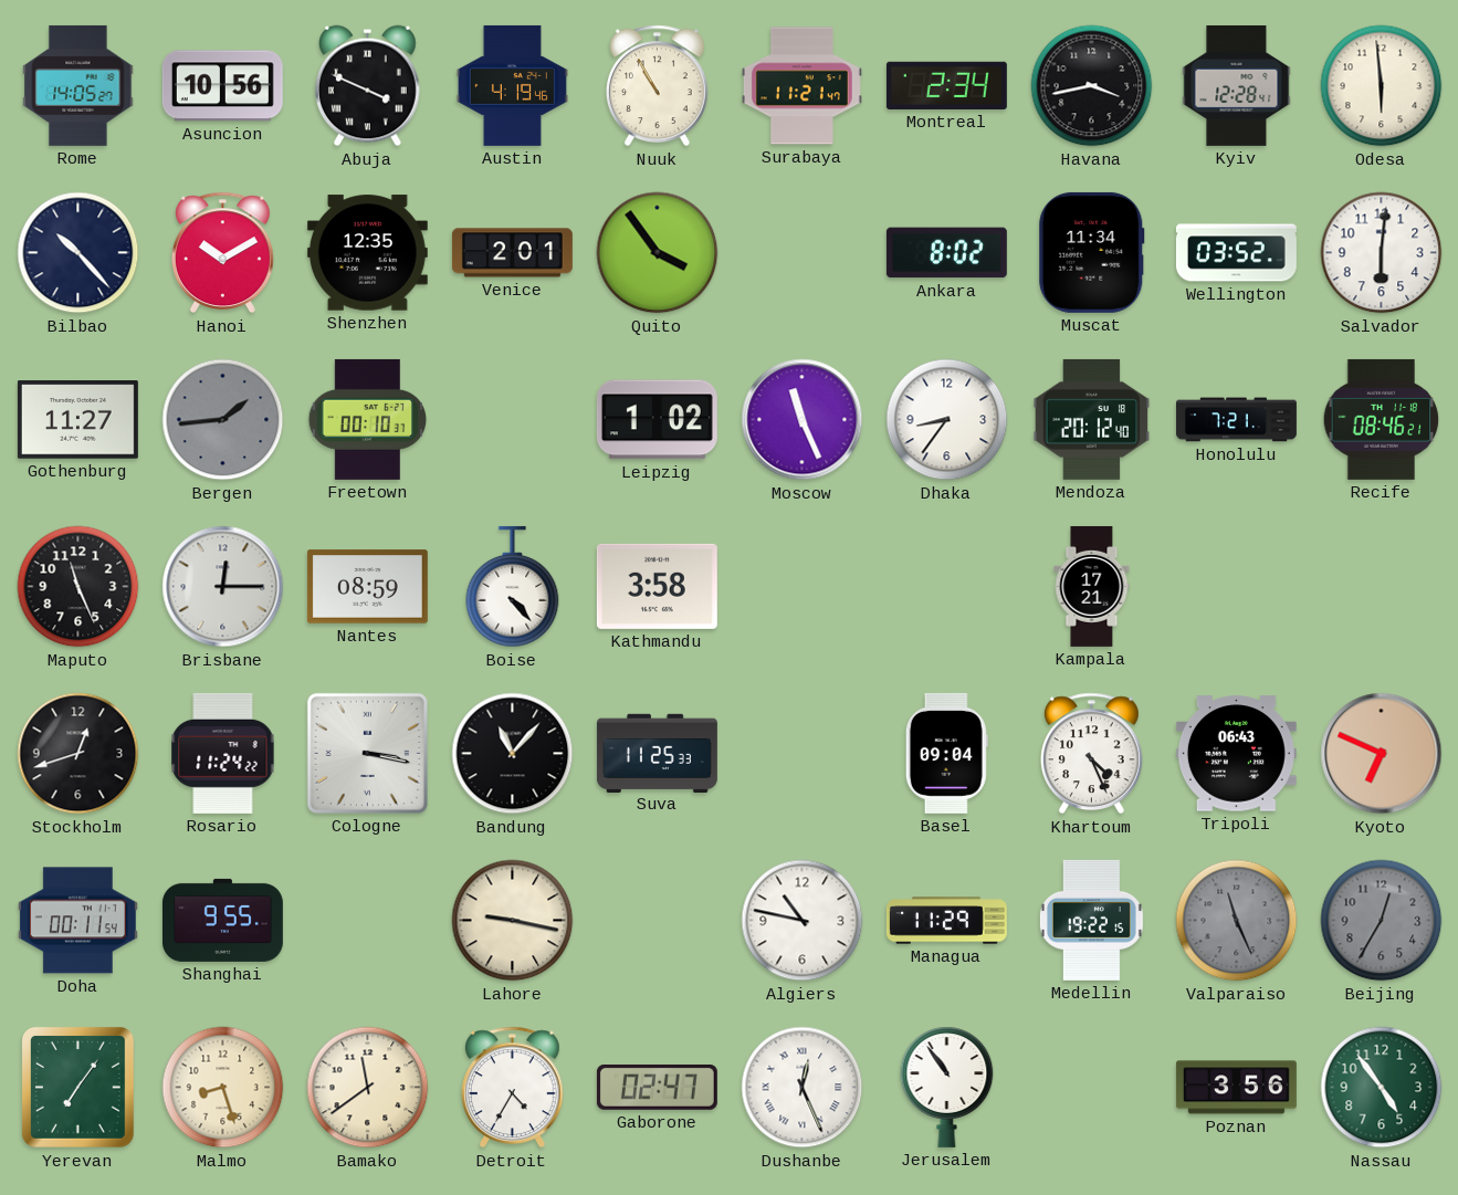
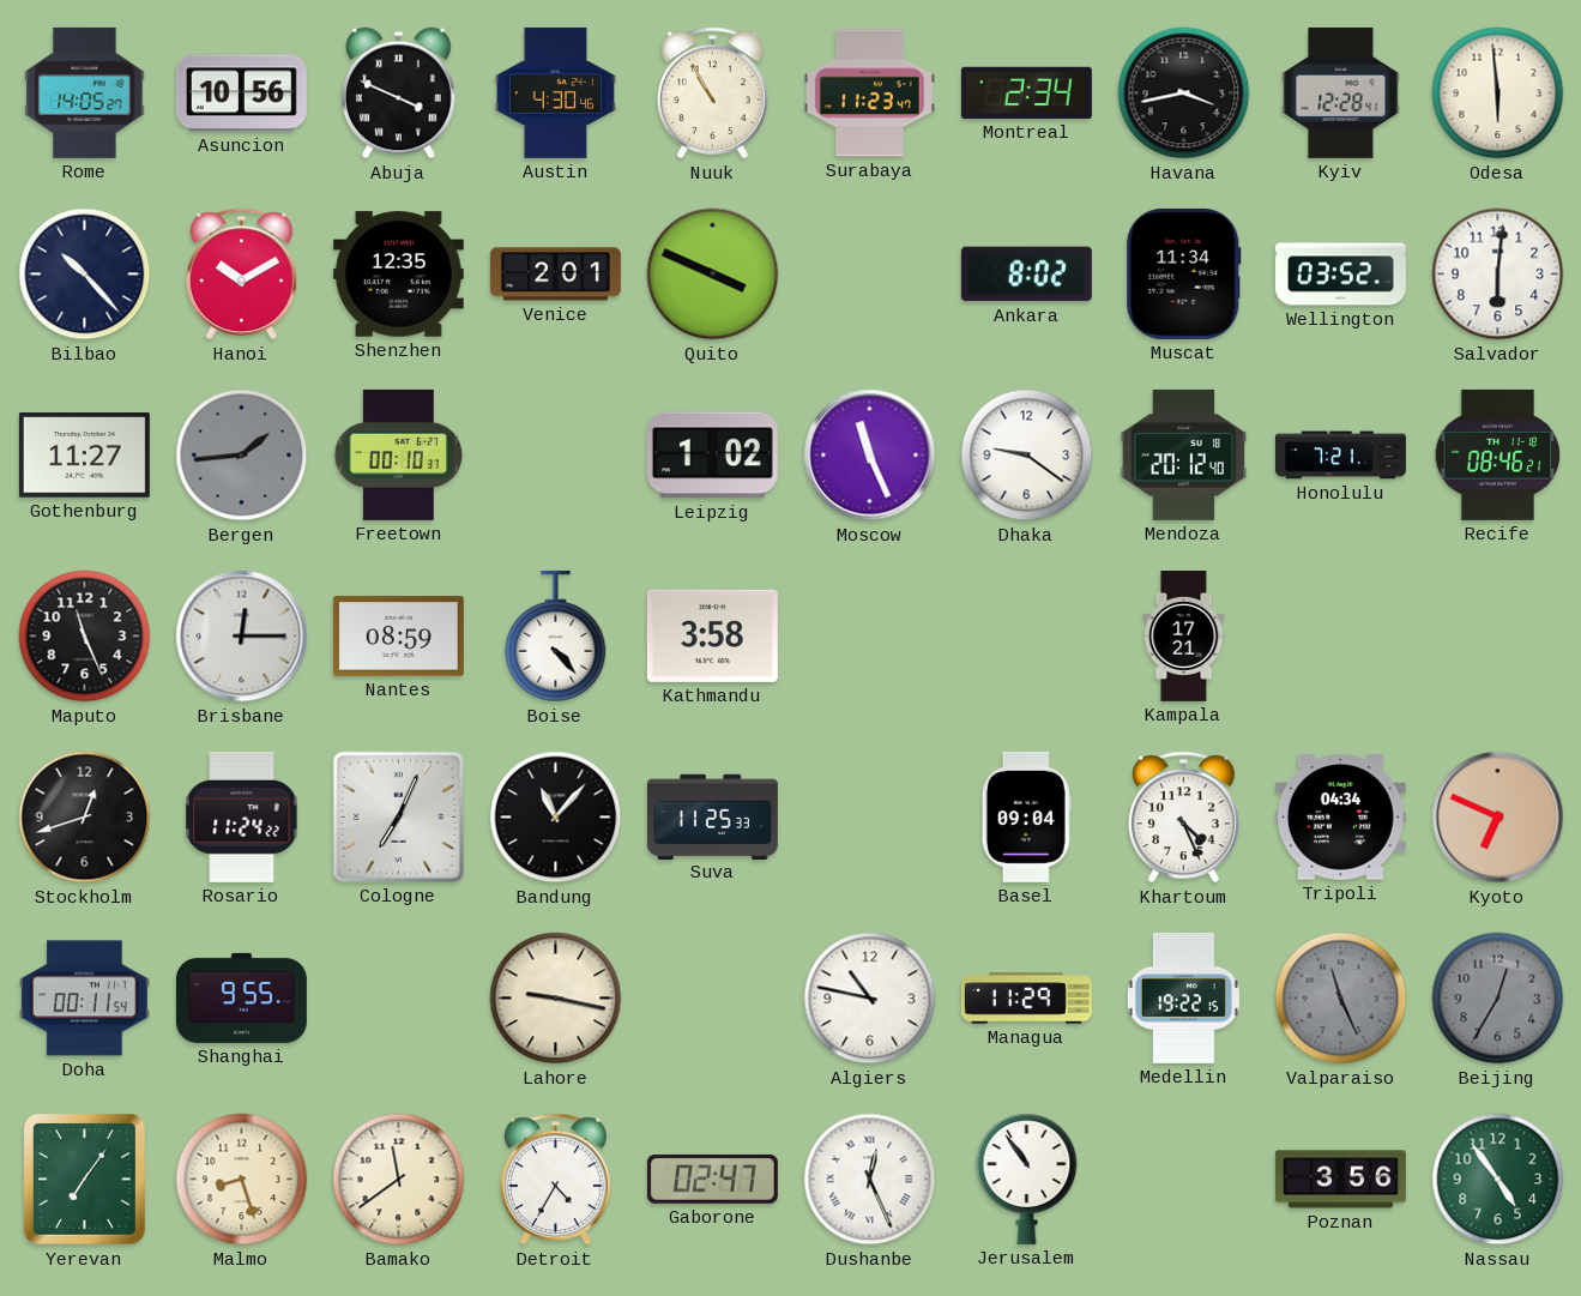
Austin: 4:19 -> 4:30 (555, 92)
Surabaya: 11:21 -> 11:23 (869, 94)
Quito: 3:54 -> 3:49 (713, 275)
Dhaka: 8:36 -> 9:21 (1027, 456)
Cologne: 3:17 -> 7:04 (398, 816)
Tripoli: 06:43 -> 04:34 (1340, 818)
